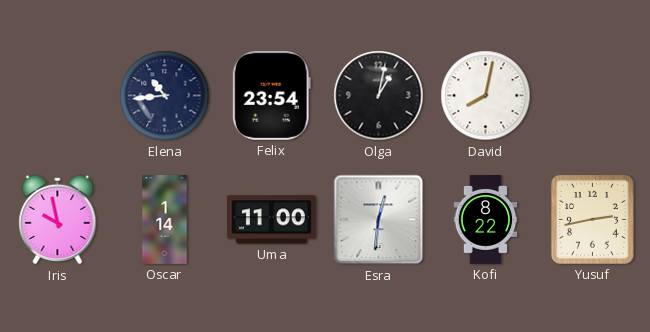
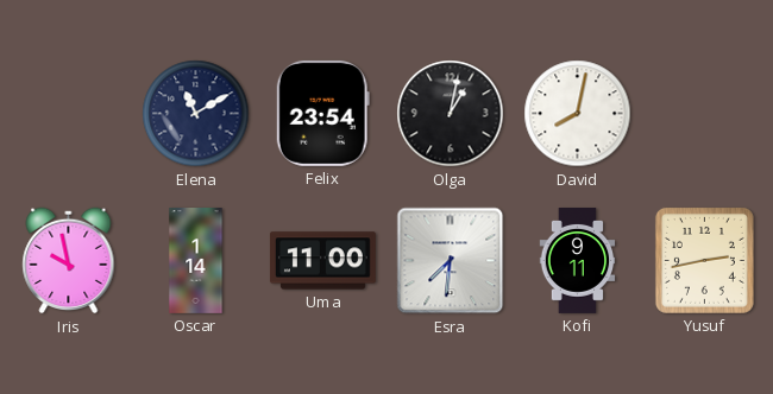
Elena: 10:44 -> 11:10 (196, 114)
Esra: 12:31 -> 7:31 (451, 261)
Kofi: 8:22 -> 9:11 (578, 261)
